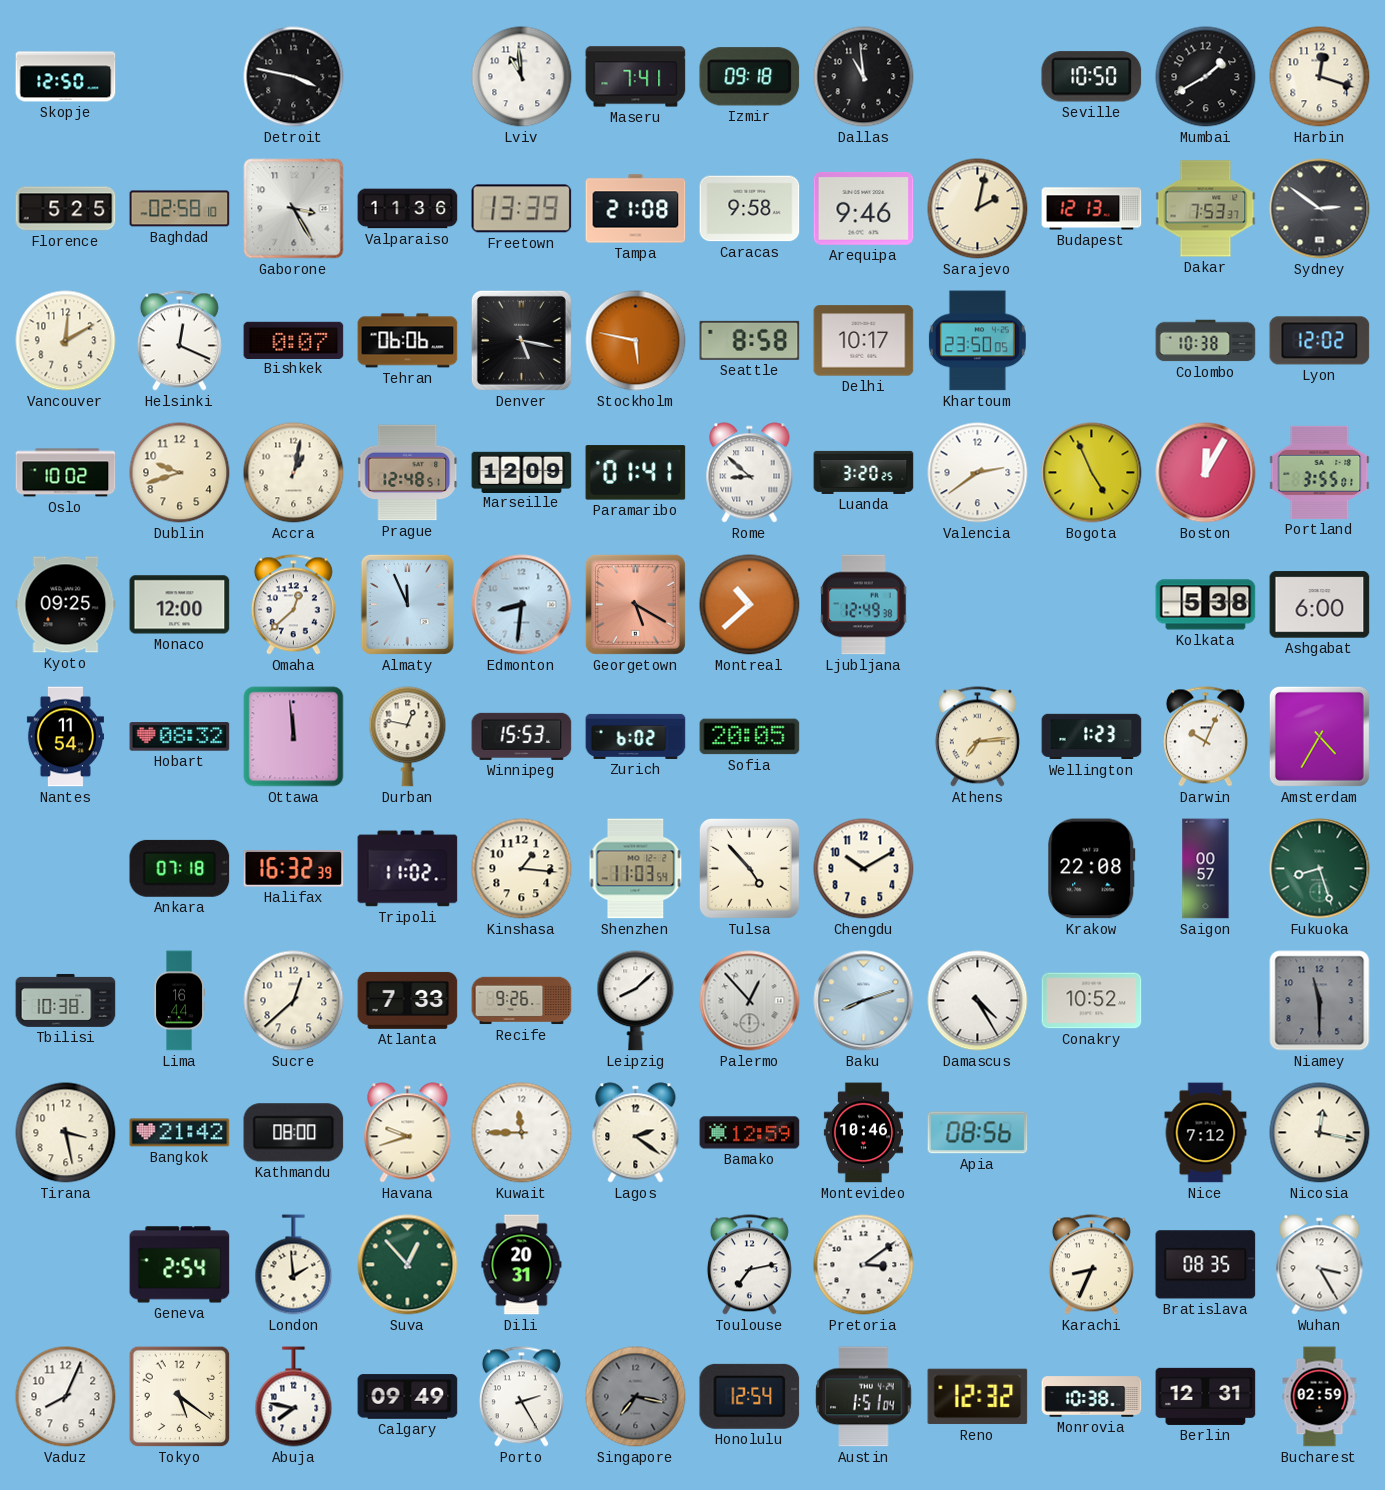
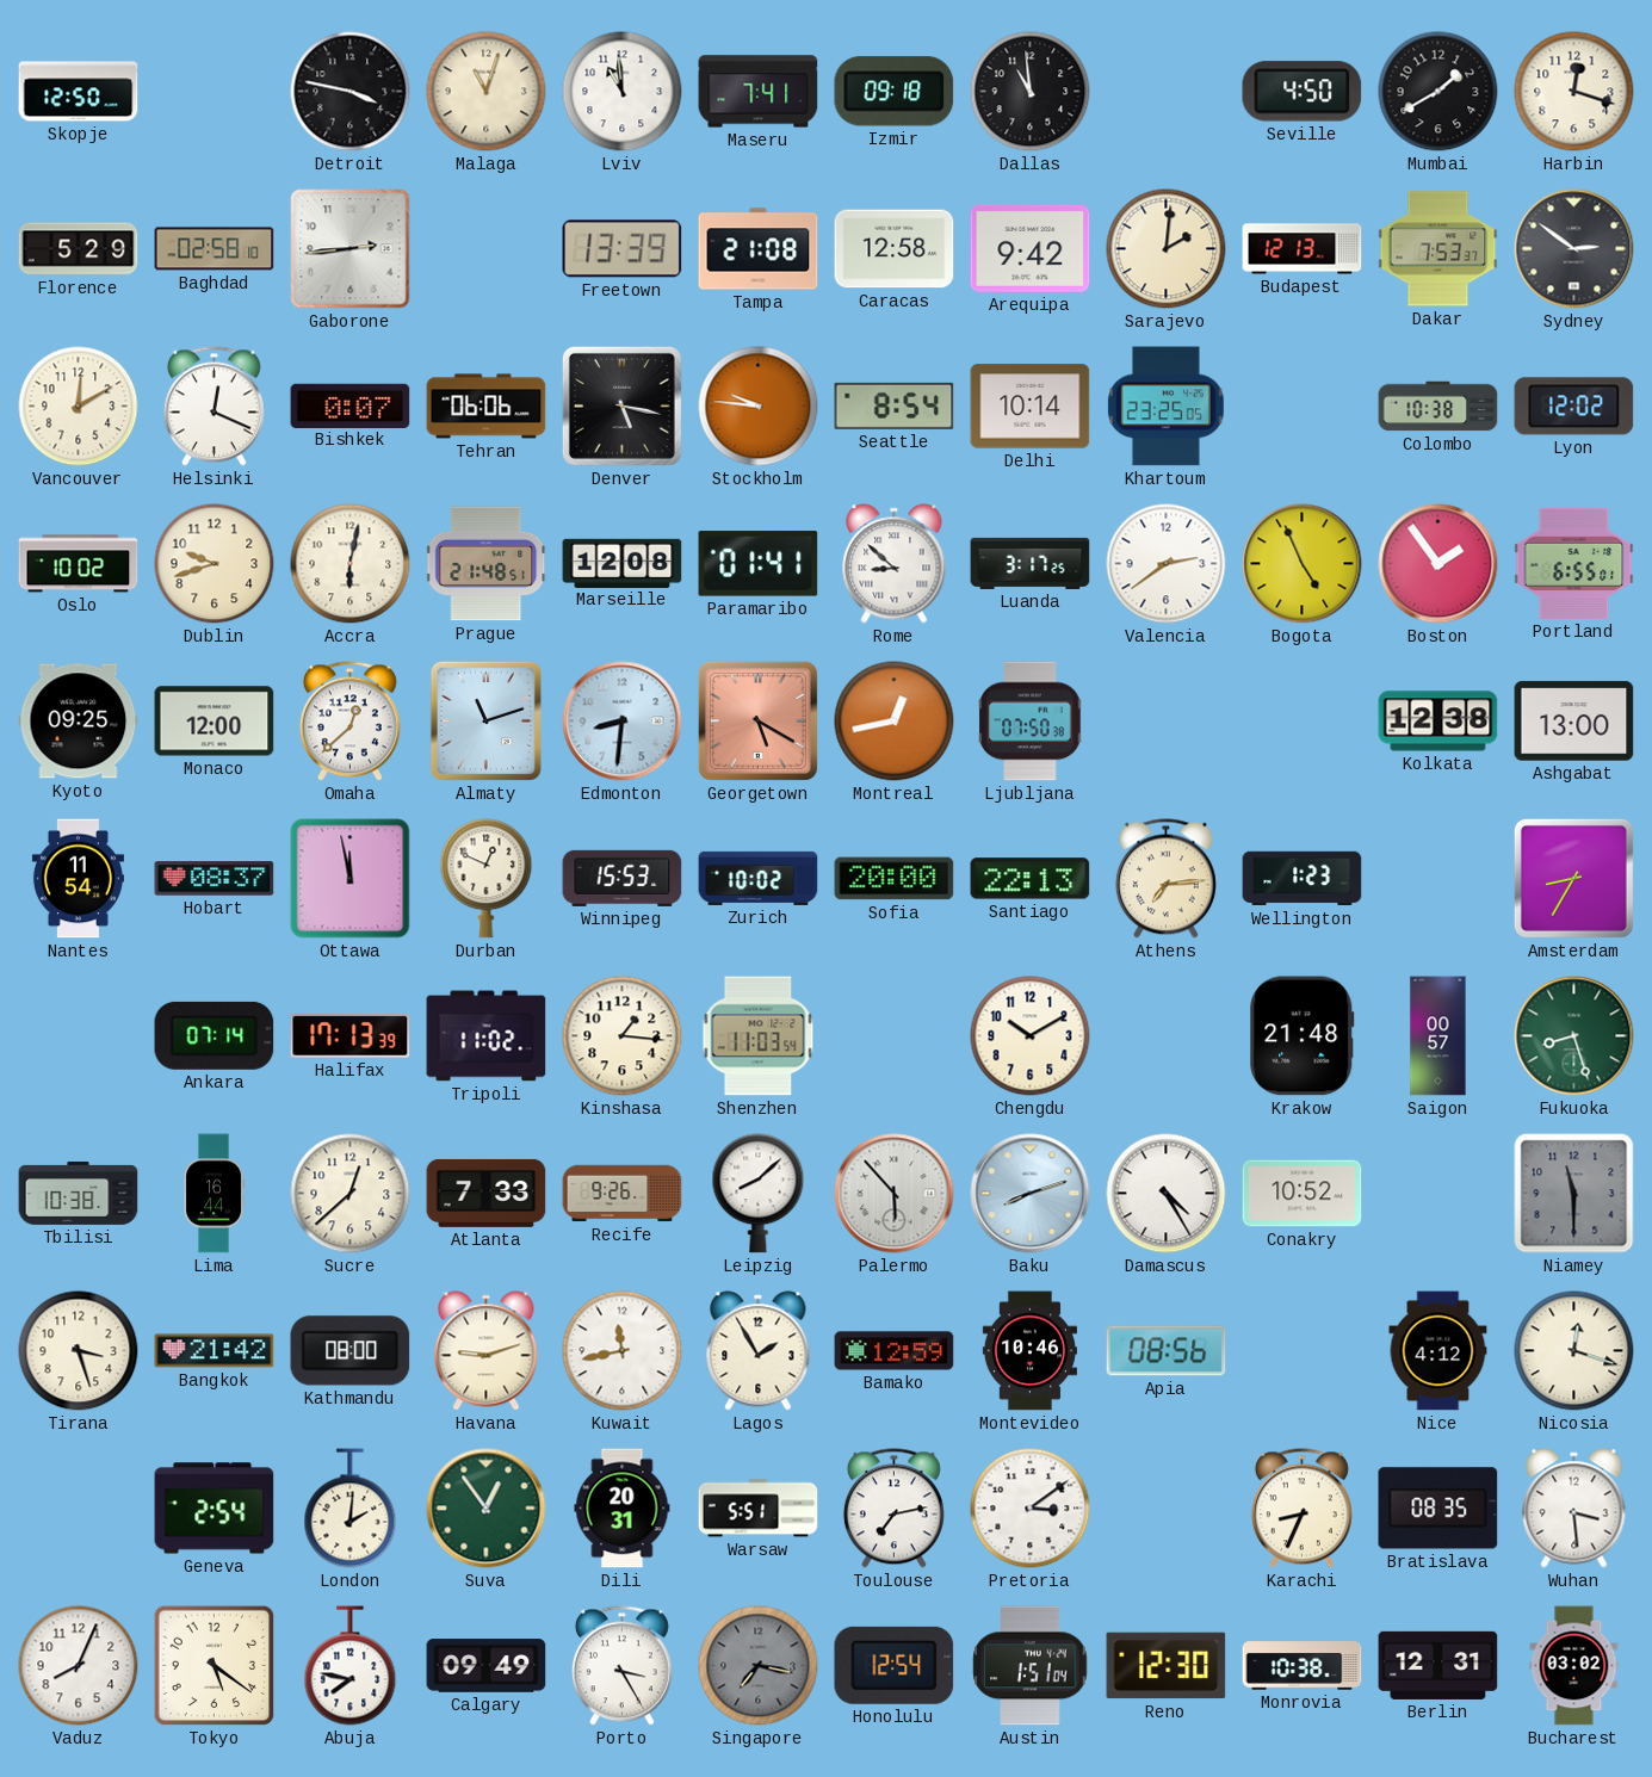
Malaga: none -> 11:03 (487, 92)
Seville: 10:50 -> 4:50 (1303, 92)
Florence: 5:25 -> 5:29 (79, 249)
Gaborone: 3:25 -> 2:44 (351, 249)
Valparaiso: 11:36 -> none (408, 209)
Caracas: 9:58 -> 12:58 (895, 249)
Arequipa: 9:46 -> 9:42 (1031, 248)
Sarajevo: 2:02 -> 2:01 (1167, 249)
Stockholm: 5:47 -> 9:46 (759, 407)
Seattle: 8:58 -> 8:54 (895, 405)
Delhi: 10:17 -> 10:14 (1031, 407)
Khartoum: 23:50 -> 23:25 (1165, 407)
Accra: 1:02 -> 6:02 (351, 564)
Prague: 12:48 -> 21:48 (487, 564)
Marseille: 12:09 -> 12:08 (623, 563)
Luanda: 3:20 -> 3:17 (1031, 563)
Boston: 12:05 -> 1:54 (1438, 564)
Portland: 3:55 -> 6:55 (1574, 563)
Almaty: 11:56 -> 11:12 (485, 720)
Montreal: 10:38 -> 12:43 (895, 722)
Ljubljana: 12:49 -> 07:50 (1031, 722)
Kolkata: 5:38 -> 12:38 (1438, 722)
Ashgabat: 6:00 -> 13:00 (1574, 722)
Hobart: 08:32 -> 08:37 (215, 879)
Ottawa: 11:59 -> 11:58 (351, 879)
Durban: 12:47 -> 12:49 (487, 879)
Zurich: 6:02 -> 10:02 (759, 878)
Sofia: 20:05 -> 20:00 (895, 879)
Santiago: none -> 22:13 (1031, 879)
Darwin: 10:04 -> none (1205, 737)
Amsterdam: 4:35 -> 8:35 (1573, 878)
Ankara: 07:18 -> 07:14 (215, 1035)
Halifax: 16:32 -> 17:13 (351, 1036)
Tulsa: 4:53 -> none (749, 868)
Krakow: 22:08 -> 21:48 (1303, 1036)
Palermo: 12:53 -> 5:53 (895, 1194)
Tirana: 3:28 -> 3:27 (79, 1351)
Havana: 9:42 -> 9:12 (487, 1351)
Kuwait: 11:45 -> 11:43 (623, 1351)
Lagos: 2:21 -> 1:55 (759, 1351)
Nice: 7:12 -> 4:12 (1438, 1351)
Nicosia: 12:17 -> 12:18 (1574, 1351)
London: 1:59 -> 2:01 (351, 1509)
Suva: 12:53 -> 12:54 (487, 1509)
Warsaw: none -> 5:51 (759, 1509)
Wuhan: 3:25 -> 3:29 (1574, 1509)
Porto: 2:25 -> 3:25 (621, 1666)
Reno: 12:32 -> 12:30 (1167, 1666)
Bucharest: 02:59 -> 03:02 (1574, 1666)
